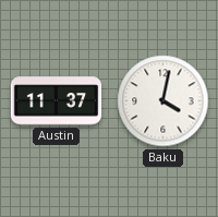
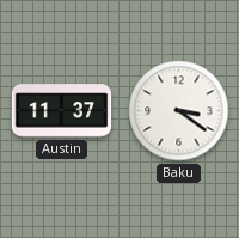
Baku: 4:02 -> 3:21 (179, 111)
